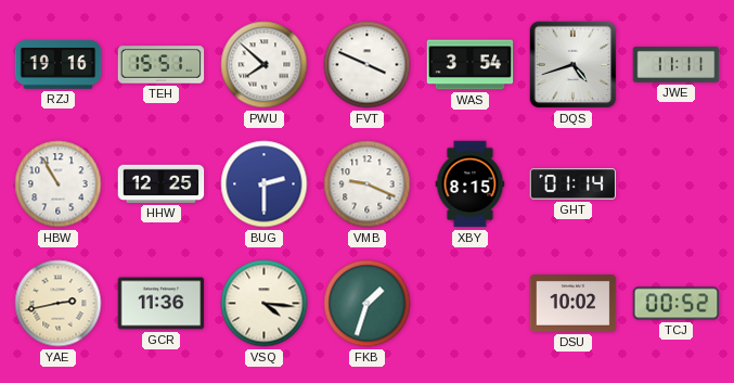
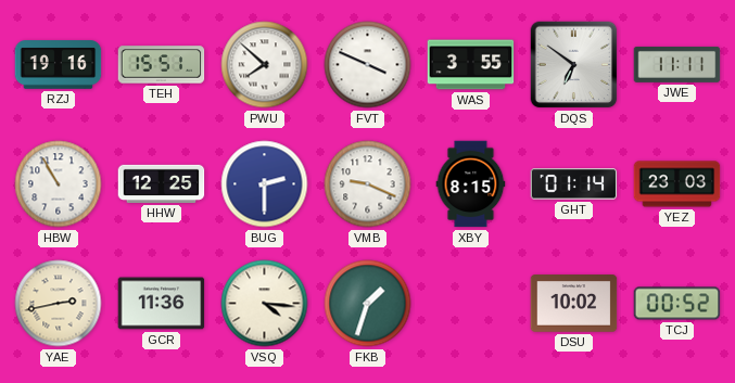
WAS: 3:54 -> 3:55 (471, 65)
DQS: 4:42 -> 6:51 (574, 65)
YEZ: none -> 23:03 (677, 184)
